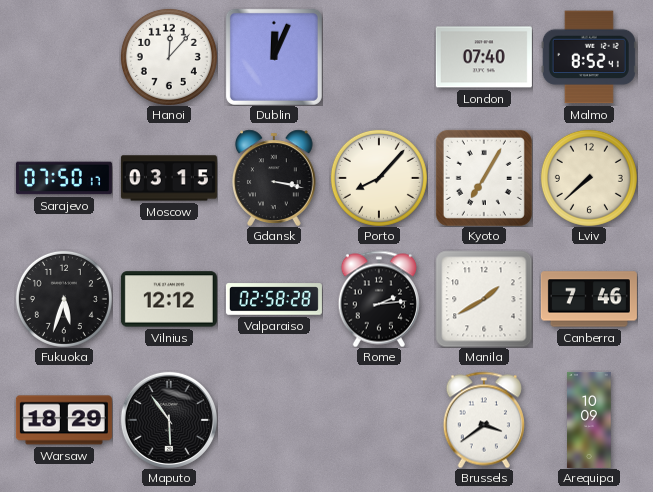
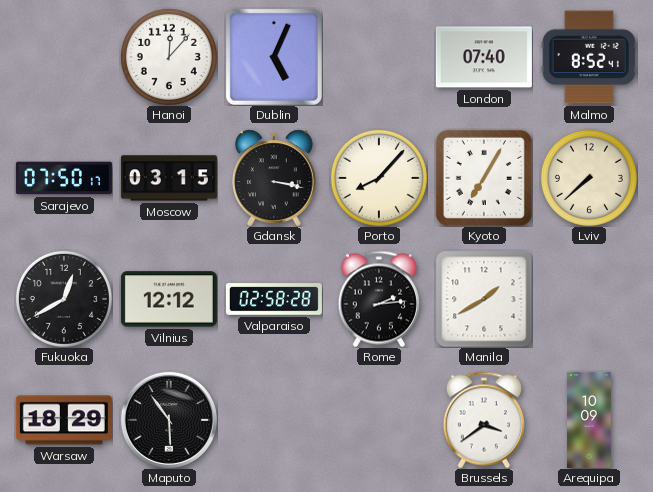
Dublin: 12:04 -> 5:04 (274, 57)
Fukuoka: 5:33 -> 12:40 (64, 299)
Canberra: 7:46 -> none (589, 299)
